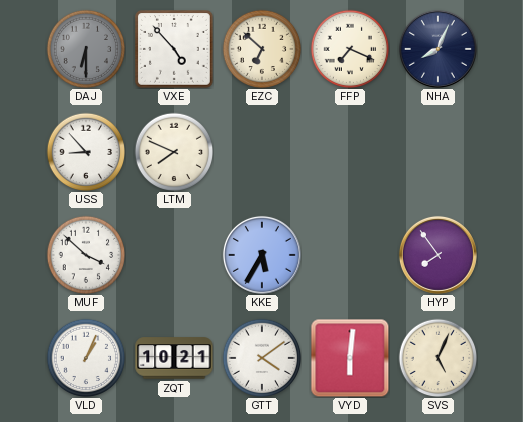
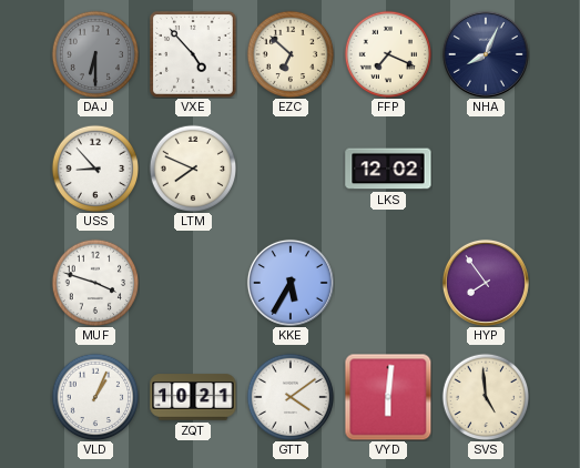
LKS: none -> 12:02 (388, 169)
MUF: 3:52 -> 3:48 (95, 283)
SVS: 5:04 -> 4:59 (486, 397)
